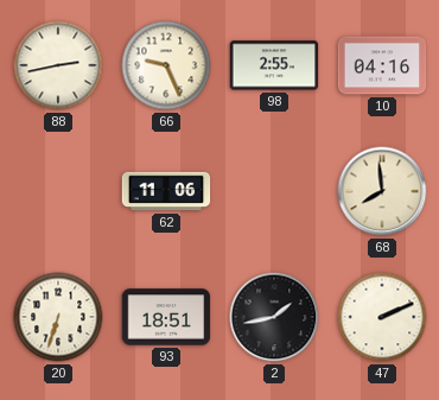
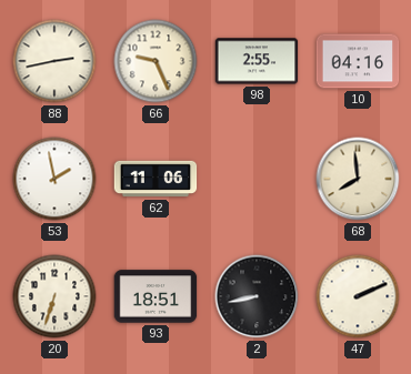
53: none -> 1:58 (54, 179)
2: 1:43 -> 8:43 (257, 296)
